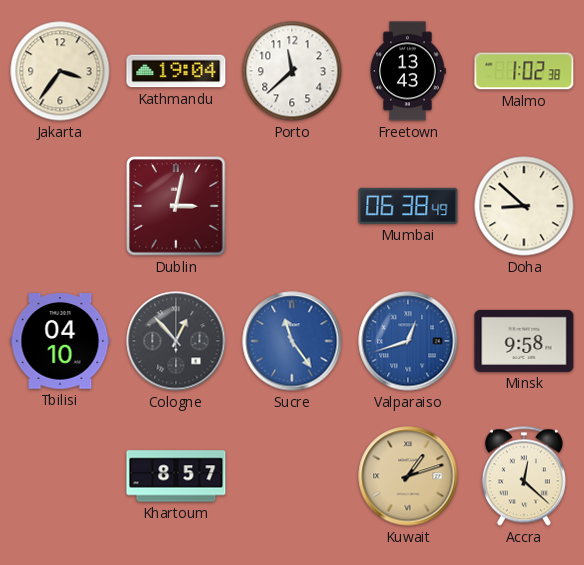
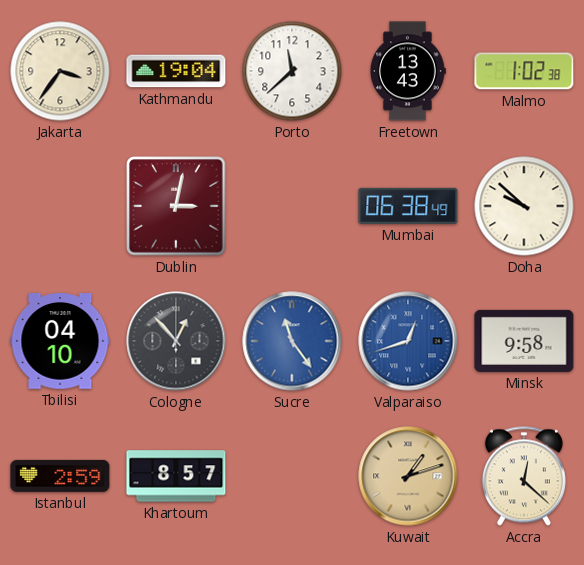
Doha: 8:52 -> 9:52 (524, 206)
Istanbul: none -> 2:59 (60, 476)
